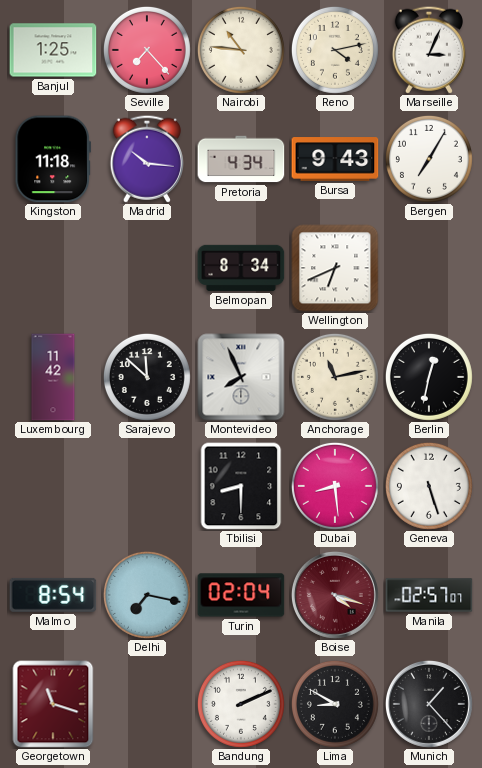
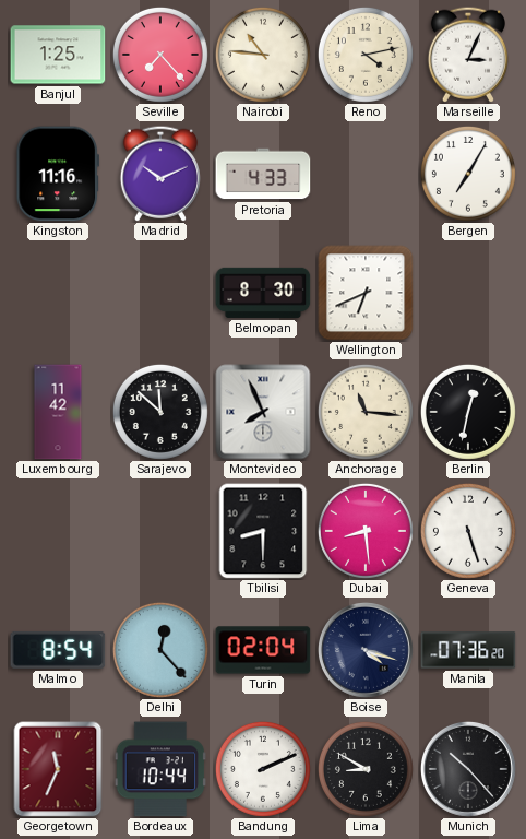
Kingston: 11:18 -> 11:16 (57, 174)
Madrid: 10:16 -> 10:11 (160, 174)
Pretoria: 4:34 -> 4:33 (263, 174)
Bursa: 9:43 -> none (335, 159)
Belmopan: 8:34 -> 8:30 (263, 293)
Anchorage: 11:13 -> 11:16 (366, 412)
Delhi: 7:17 -> 12:23 (160, 650)
Boise dial: burgundy -> navy (366, 650)
Manila: 02:57 -> 07:36 (468, 650)
Georgetown: 11:18 -> 11:34 (58, 769)
Bordeaux: none -> 10:44 (160, 769)
Munich: 1:23 -> 10:23 (468, 769)
